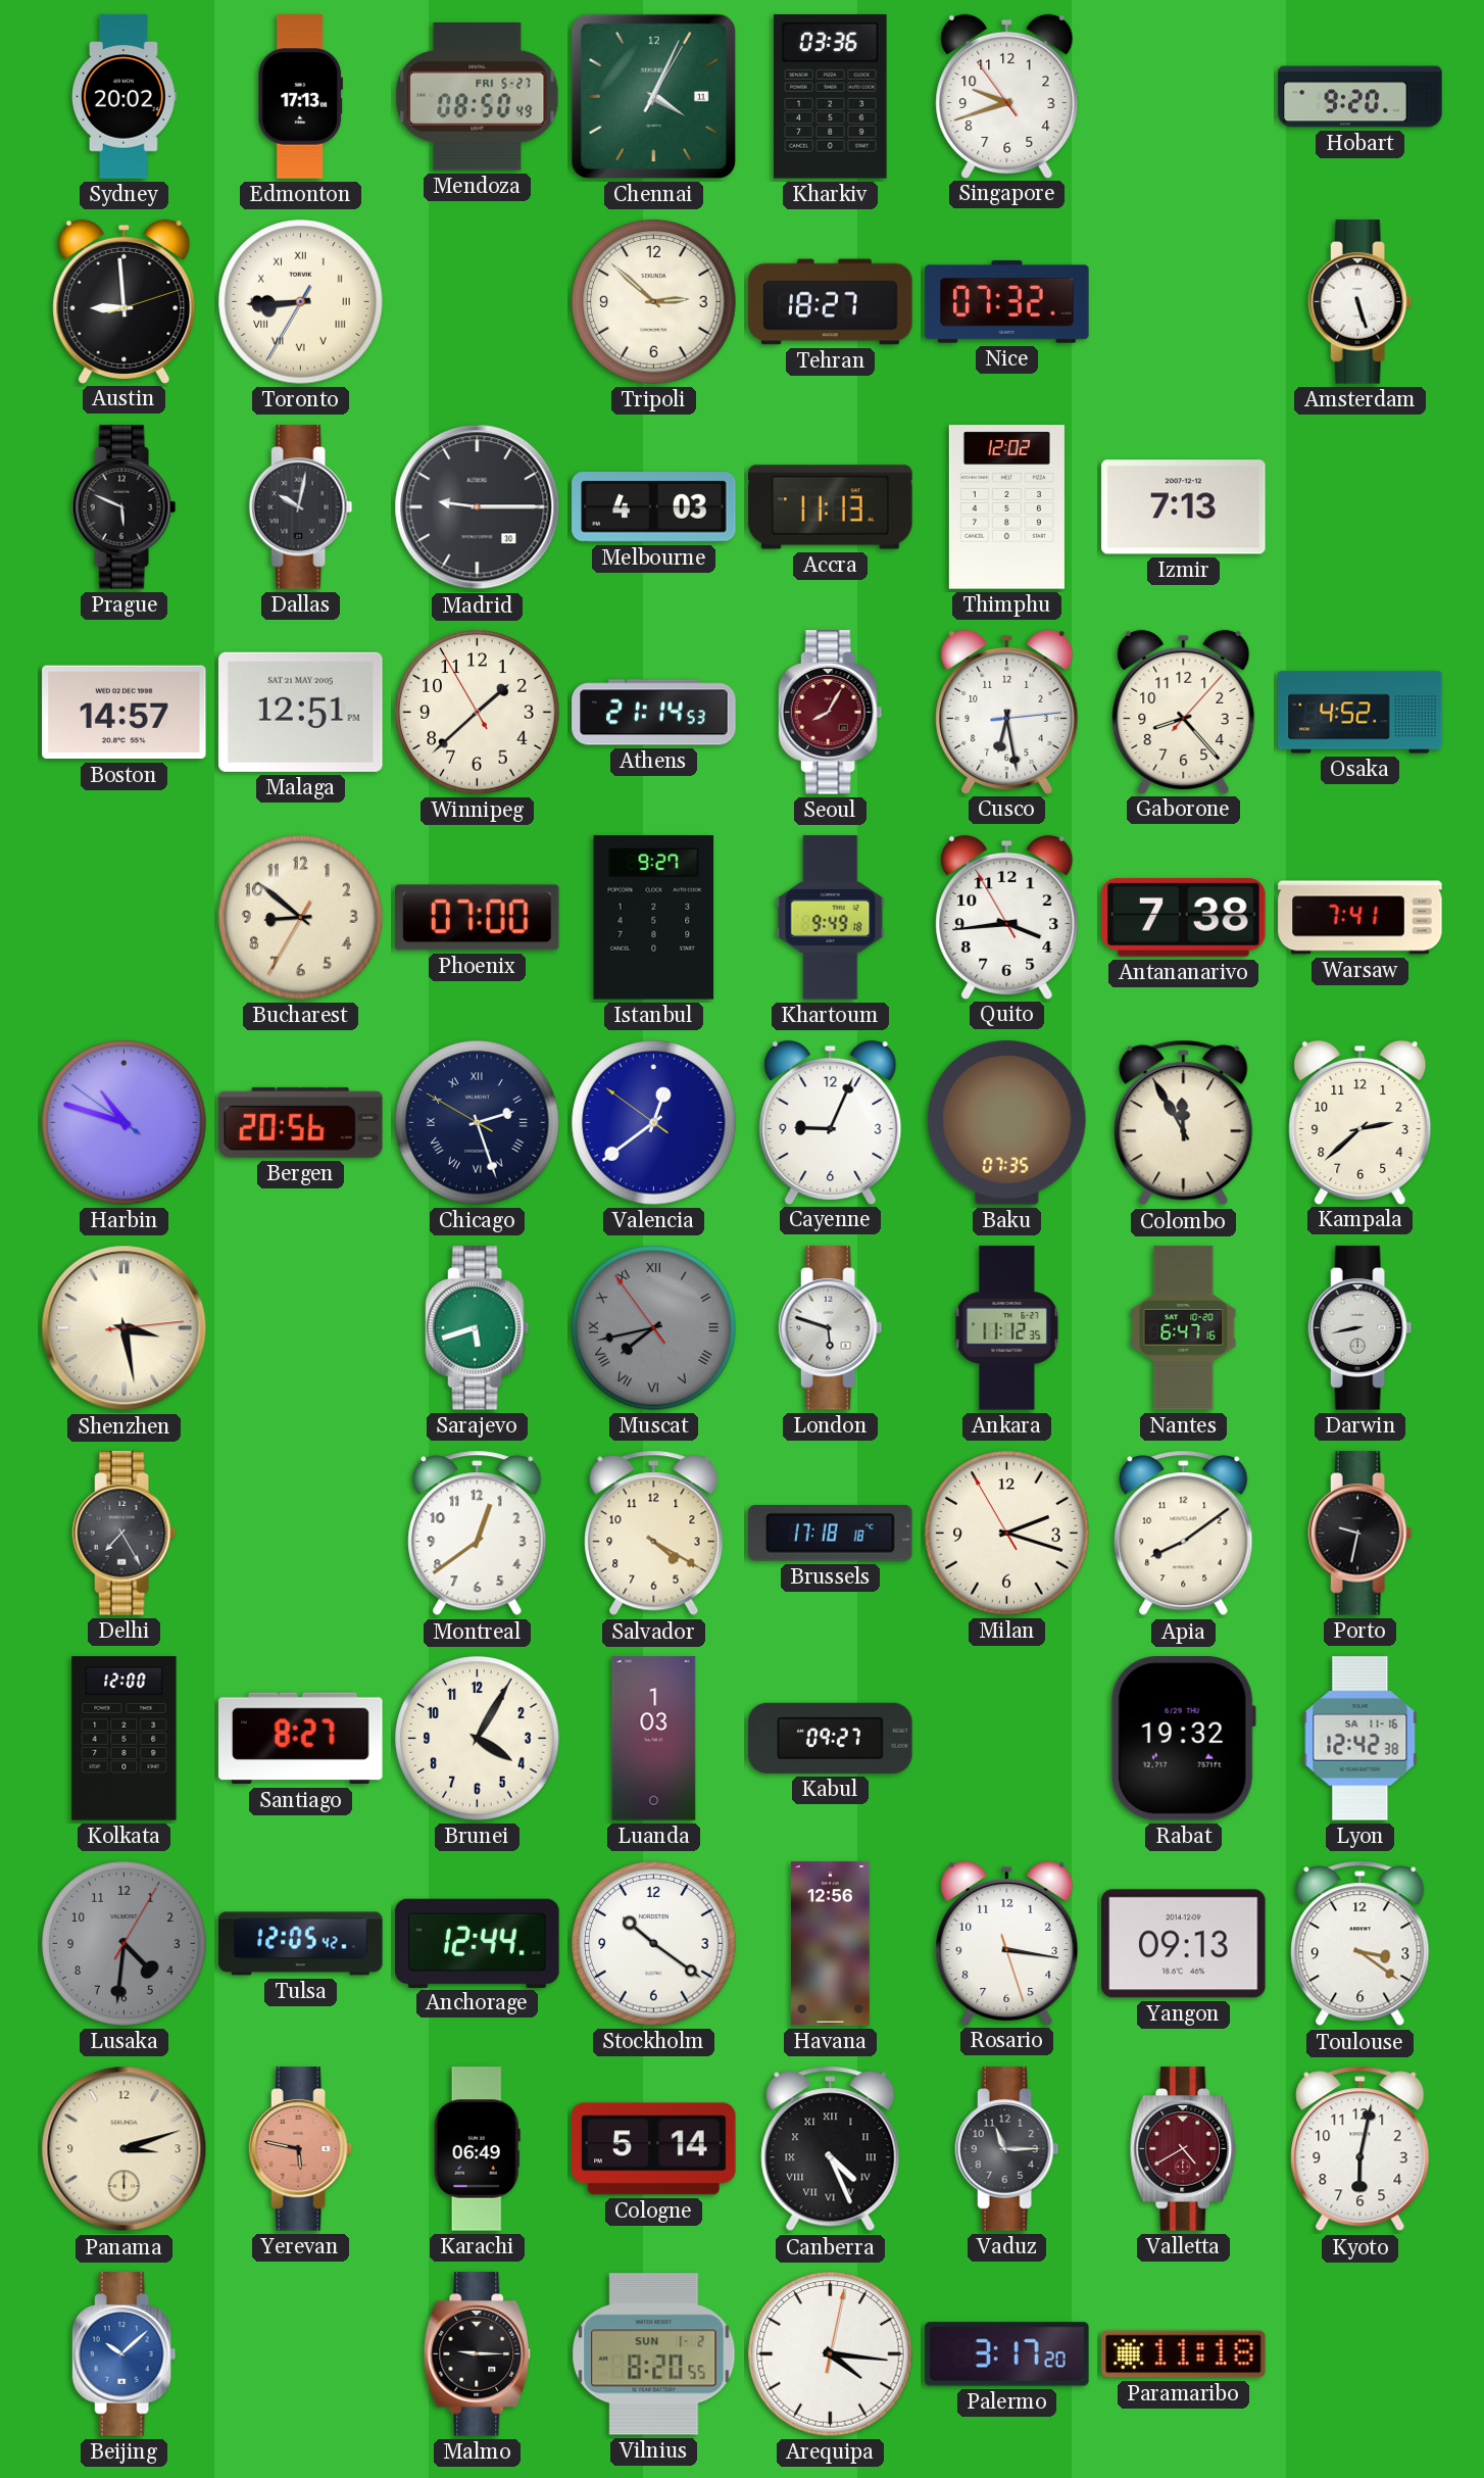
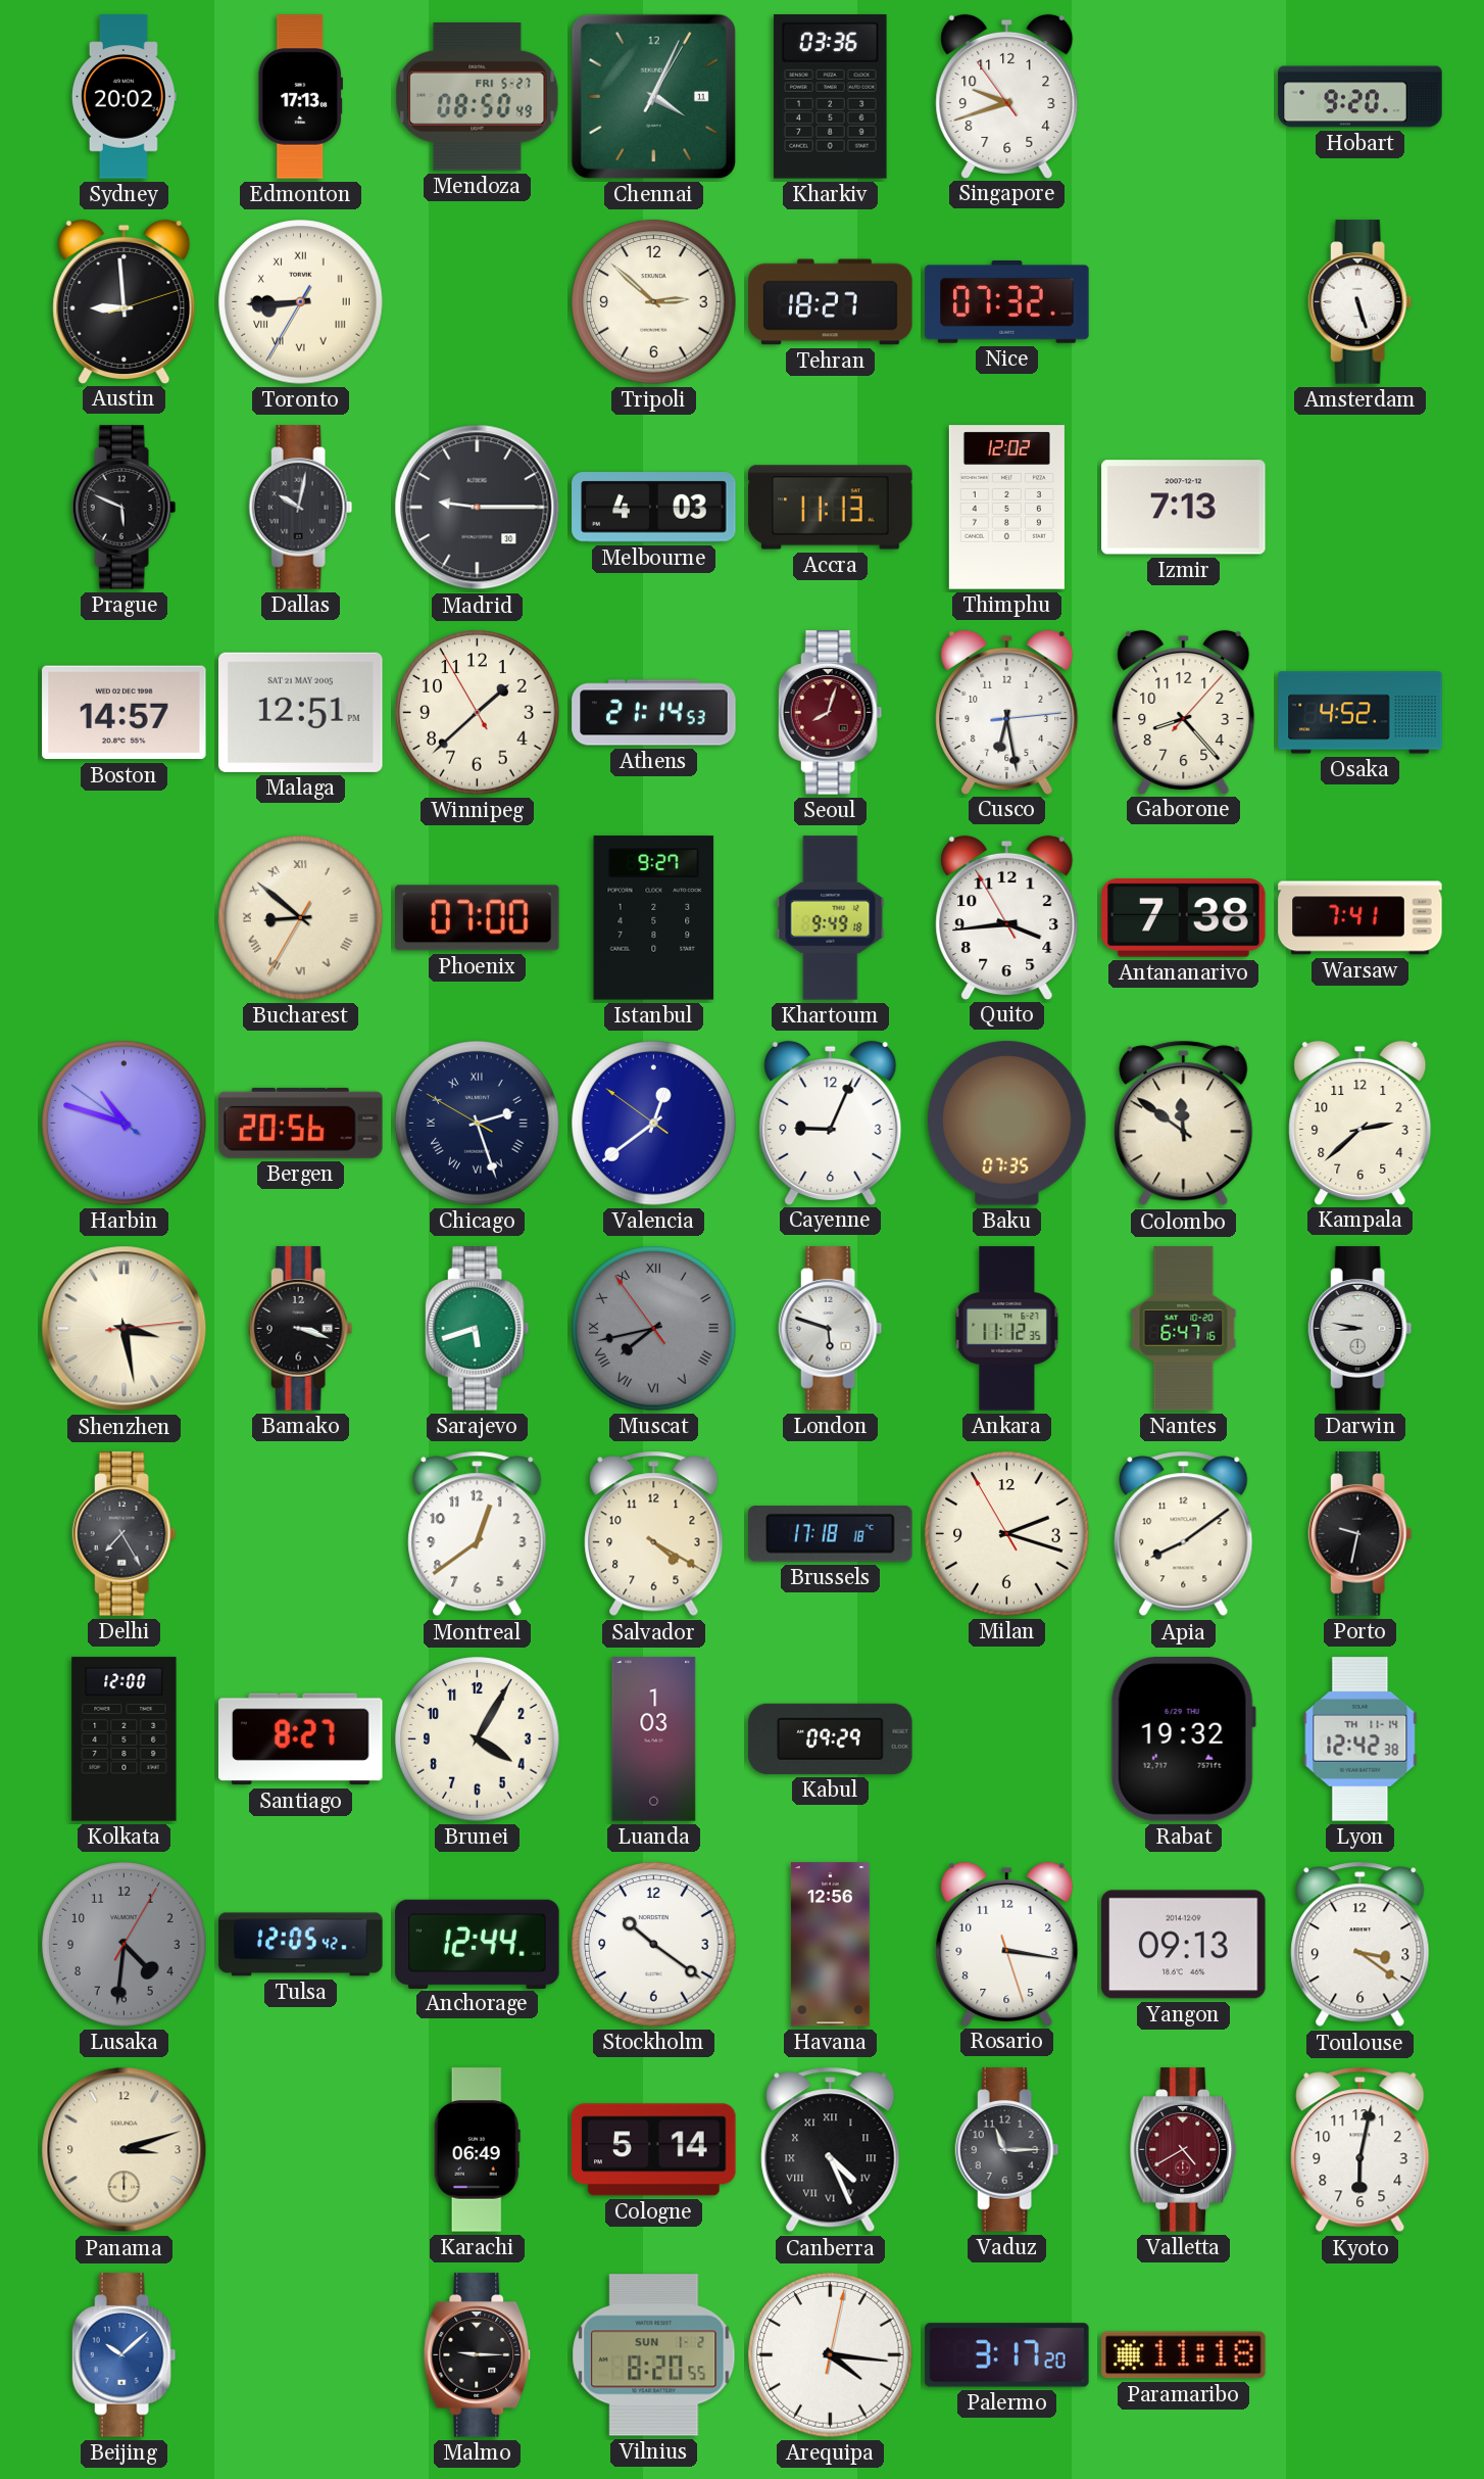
Seoul: 8:05 -> 8:03 (831, 713)
Bucharest numerals: Arabic -> Roman (301, 918)
Colombo: 11:55 -> 11:51 (1184, 1124)
Bamako: none -> 3:18 (301, 1329)
Darwin: 8:43 -> 8:47 (1361, 1329)
Kabul: 09:27 -> 09:29 (831, 1738)
Lyon date: SA 11-16 -> TH 11-14 (1361, 1739)
Yerevan: 5:47 -> none (301, 2149)
